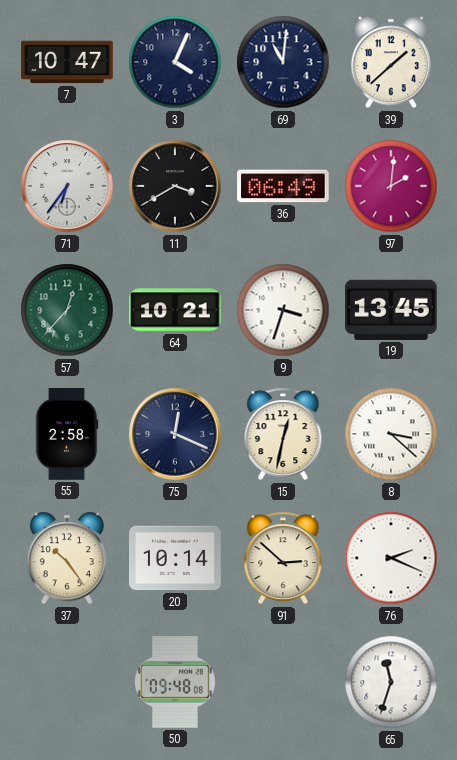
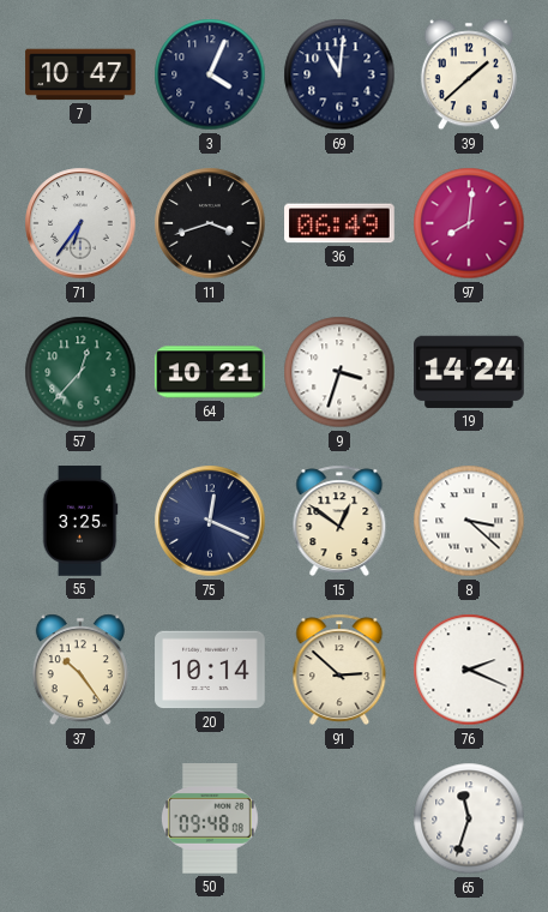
11: 3:40 -> 3:42 (210, 223)
97: 2:01 -> 8:01 (469, 223)
19: 13:45 -> 14:24 (469, 372)
55: 2:58 -> 3:25 (80, 521)
15: 12:32 -> 12:51 (339, 521)
